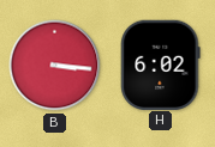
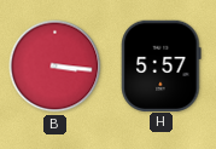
H: 6:02 -> 5:57 (162, 65)
